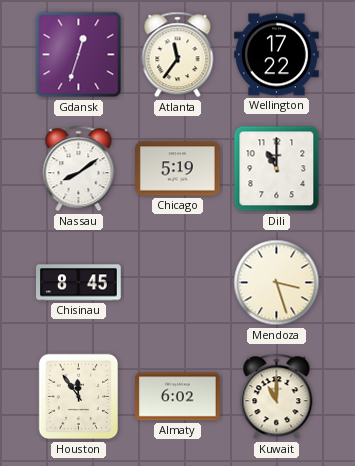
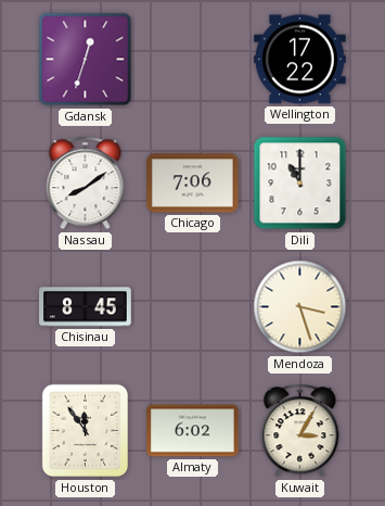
Atlanta: 11:36 -> none (178, 55)
Chicago: 5:19 -> 7:06 (193, 184)
Kuwait: 11:00 -> 3:05 (300, 431)
